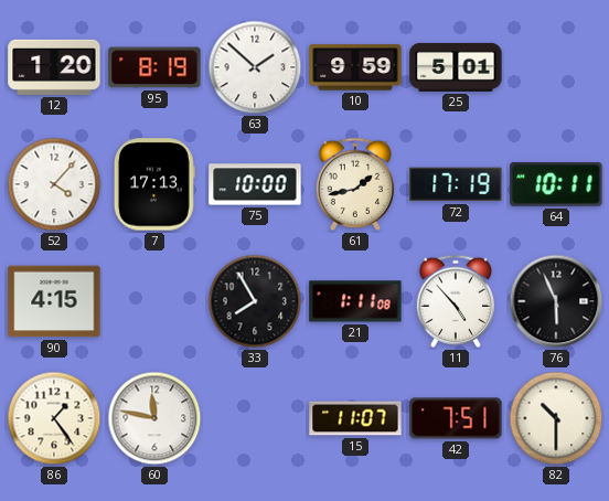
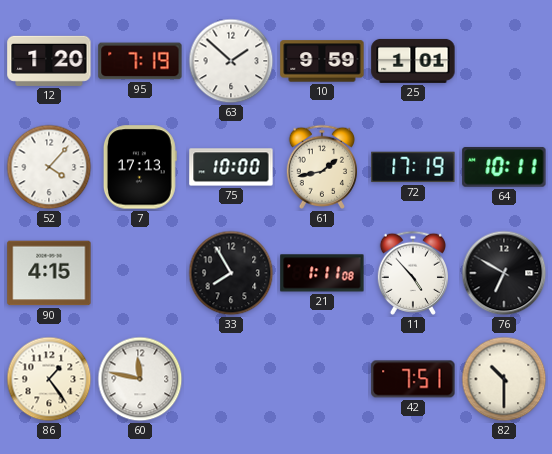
95: 8:19 -> 7:19 (140, 61)
25: 5:01 -> 1:01 (413, 61)
76: 5:56 -> 6:50 (504, 273)
15: 11:07 -> none (355, 418)
